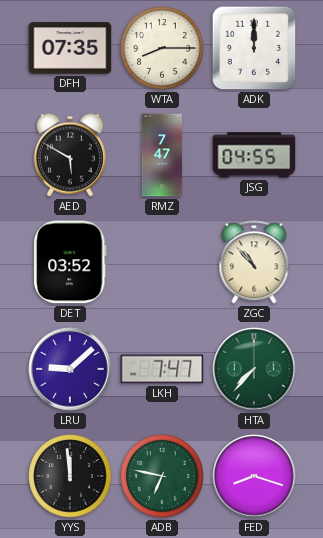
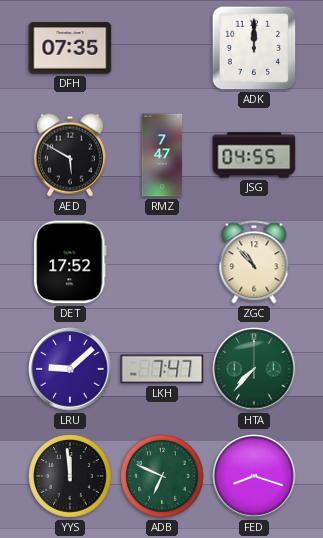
WTA: 8:15 -> none (162, 48)
DET: 03:52 -> 17:52 (70, 262)
ADB: 6:47 -> 6:49 (162, 476)
